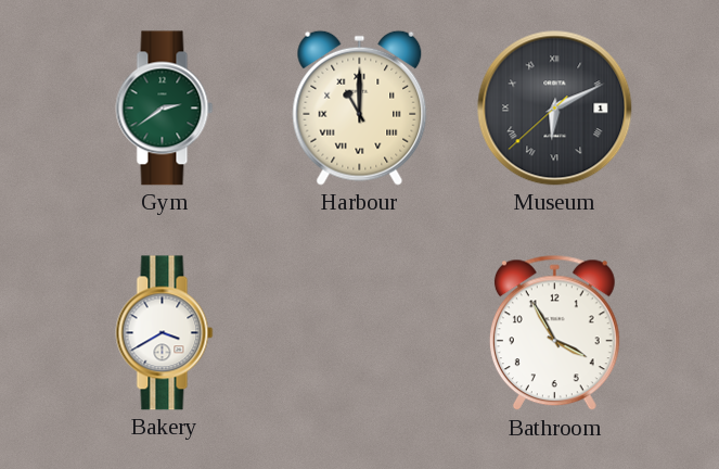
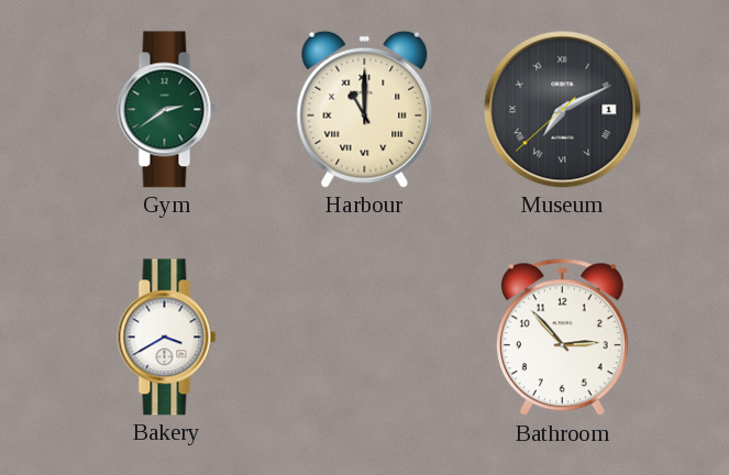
Museum: 6:10 -> 7:10 (563, 110)
Bathroom: 3:55 -> 2:53 (562, 338)
